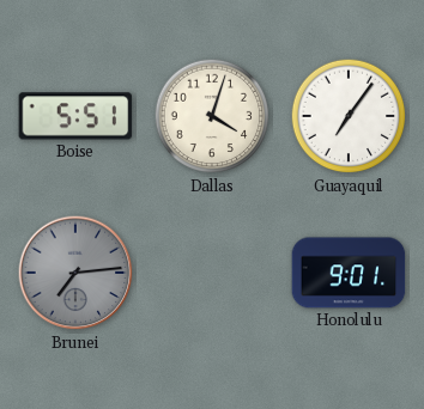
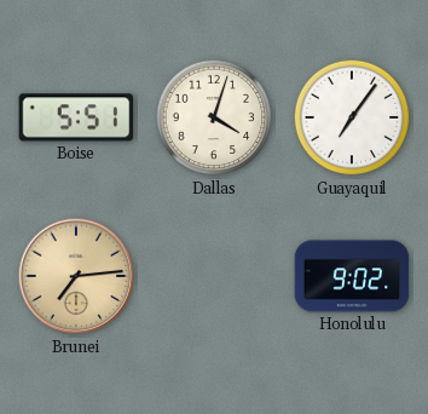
Brunei dial: grey -> champagne (76, 276)
Honolulu: 9:01 -> 9:02 (352, 276)
